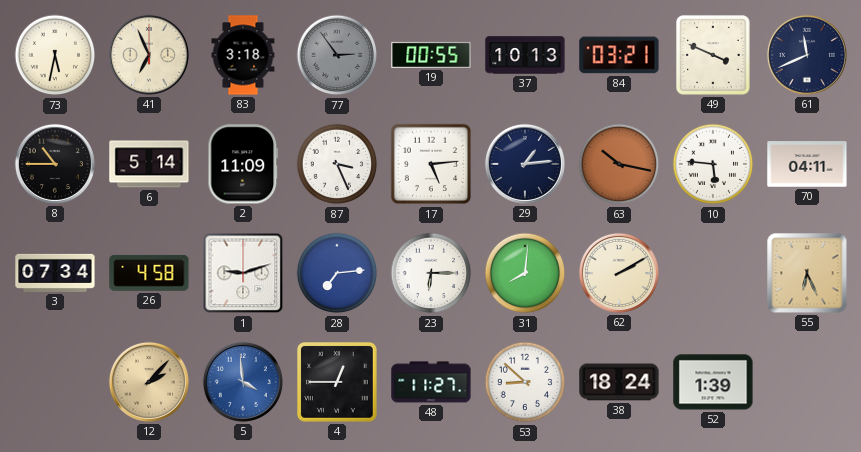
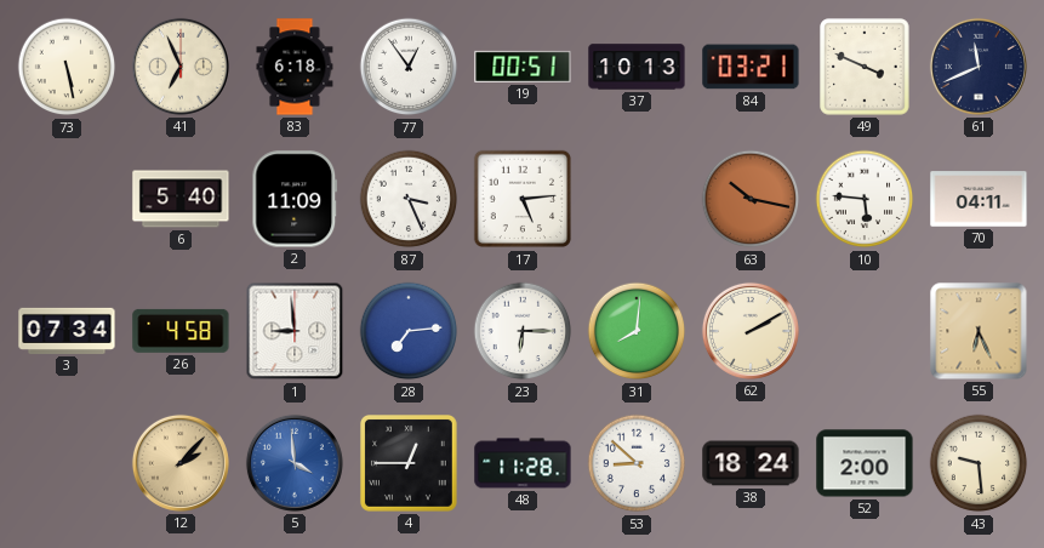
73: 5:32 -> 5:28 (67, 67)
83: 3:18 -> 6:18 (295, 67)
77: 2:54 -> 12:54 (409, 67)
77 dial: grey -> white (409, 67)
19: 00:55 -> 00:51 (523, 67)
8: 10:45 -> none (55, 164)
6: 5:14 -> 5:40 (181, 199)
29: 1:14 -> none (525, 164)
1: 9:12 -> 8:59 (295, 331)
48: 11:27 -> 11:28 (523, 463)
52: 1:39 -> 2:00 (865, 463)
43: none -> 9:29 (979, 463)
